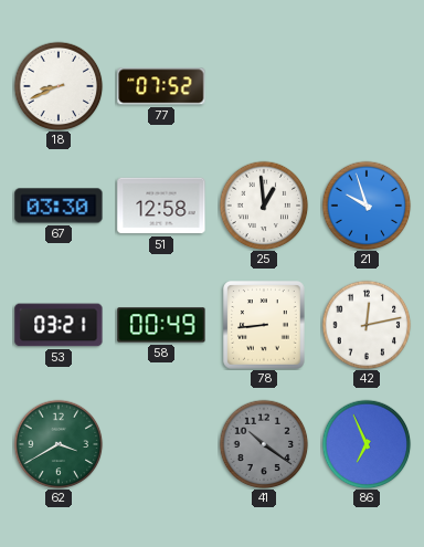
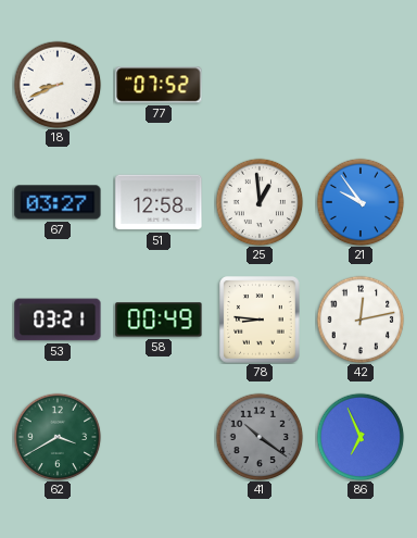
67: 03:30 -> 03:27 (58, 202)
21: 9:57 -> 9:54 (361, 202)
78: 8:44 -> 8:46 (260, 320)
